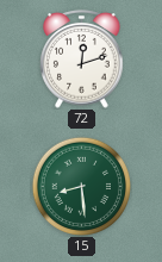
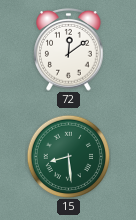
72: 12:12 -> 12:09 (69, 50)
